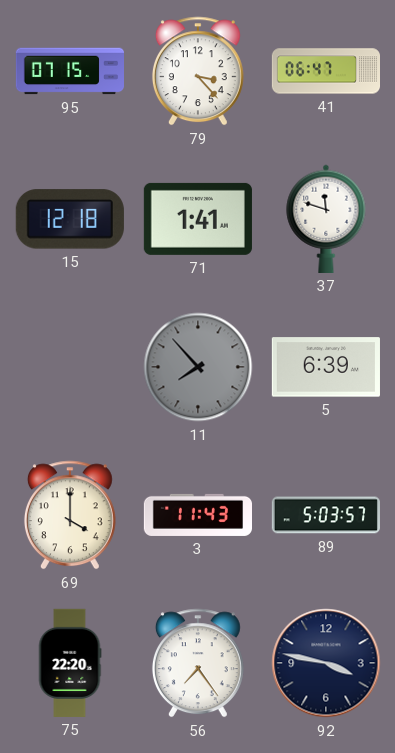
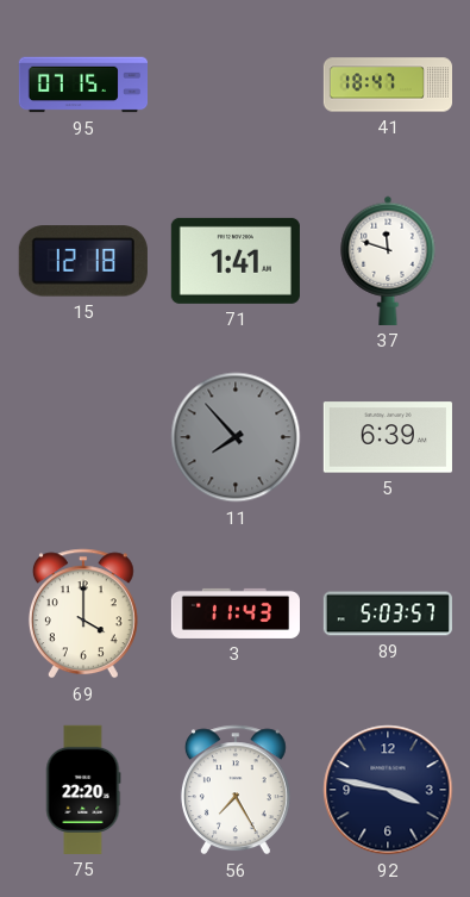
79: 3:23 -> none (198, 71)
41: 06:47 -> 18:47 (387, 85)
56: 7:24 -> 7:25 (236, 790)
